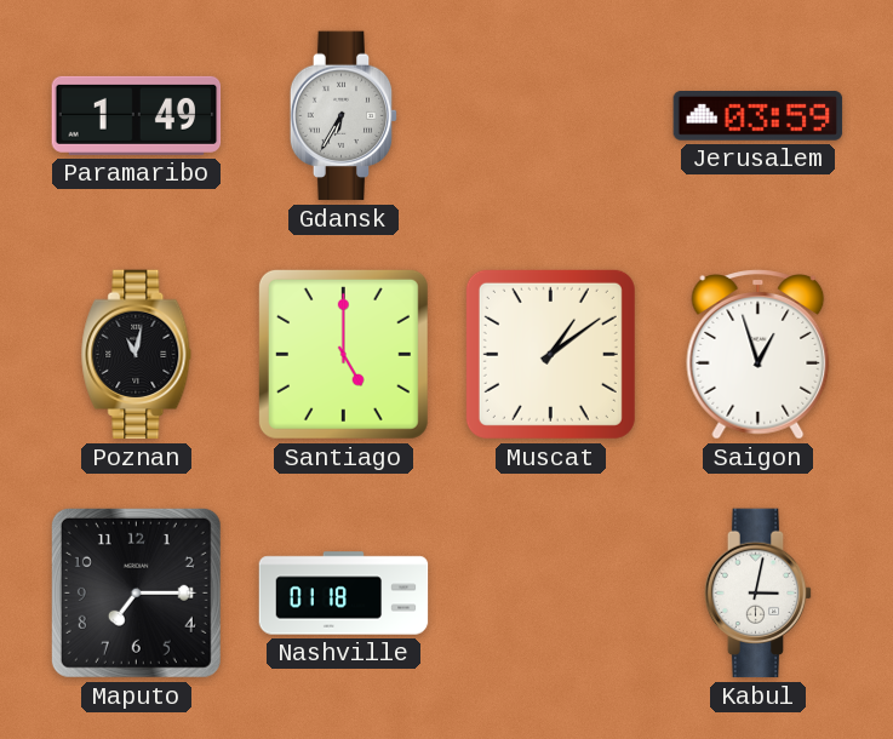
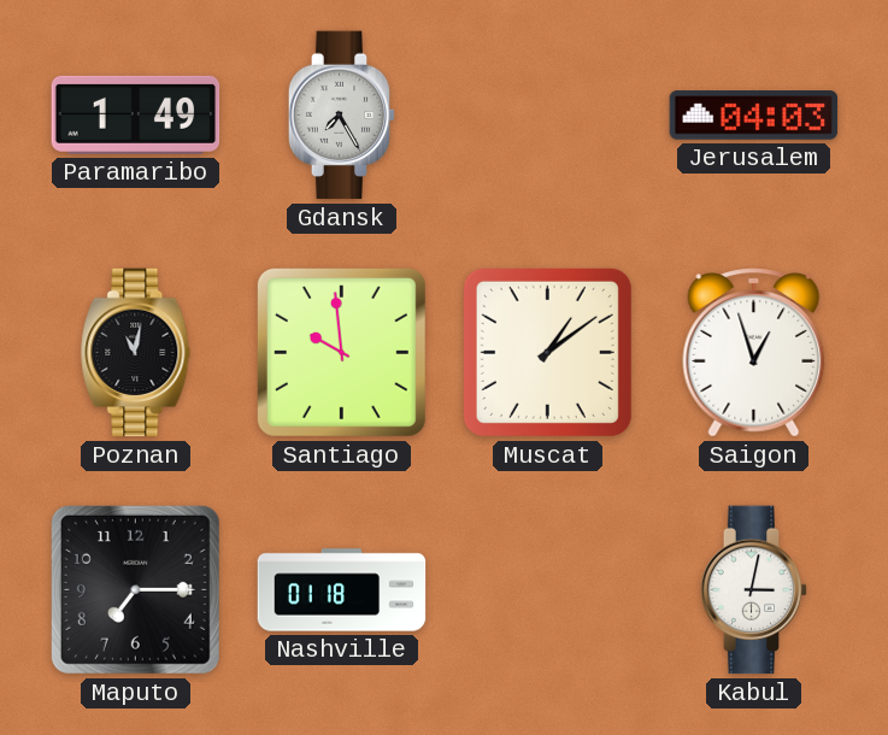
Gdansk: 6:35 -> 7:25 (342, 116)
Jerusalem: 03:59 -> 04:03 (754, 116)
Santiago: 5:00 -> 9:59 (341, 352)
